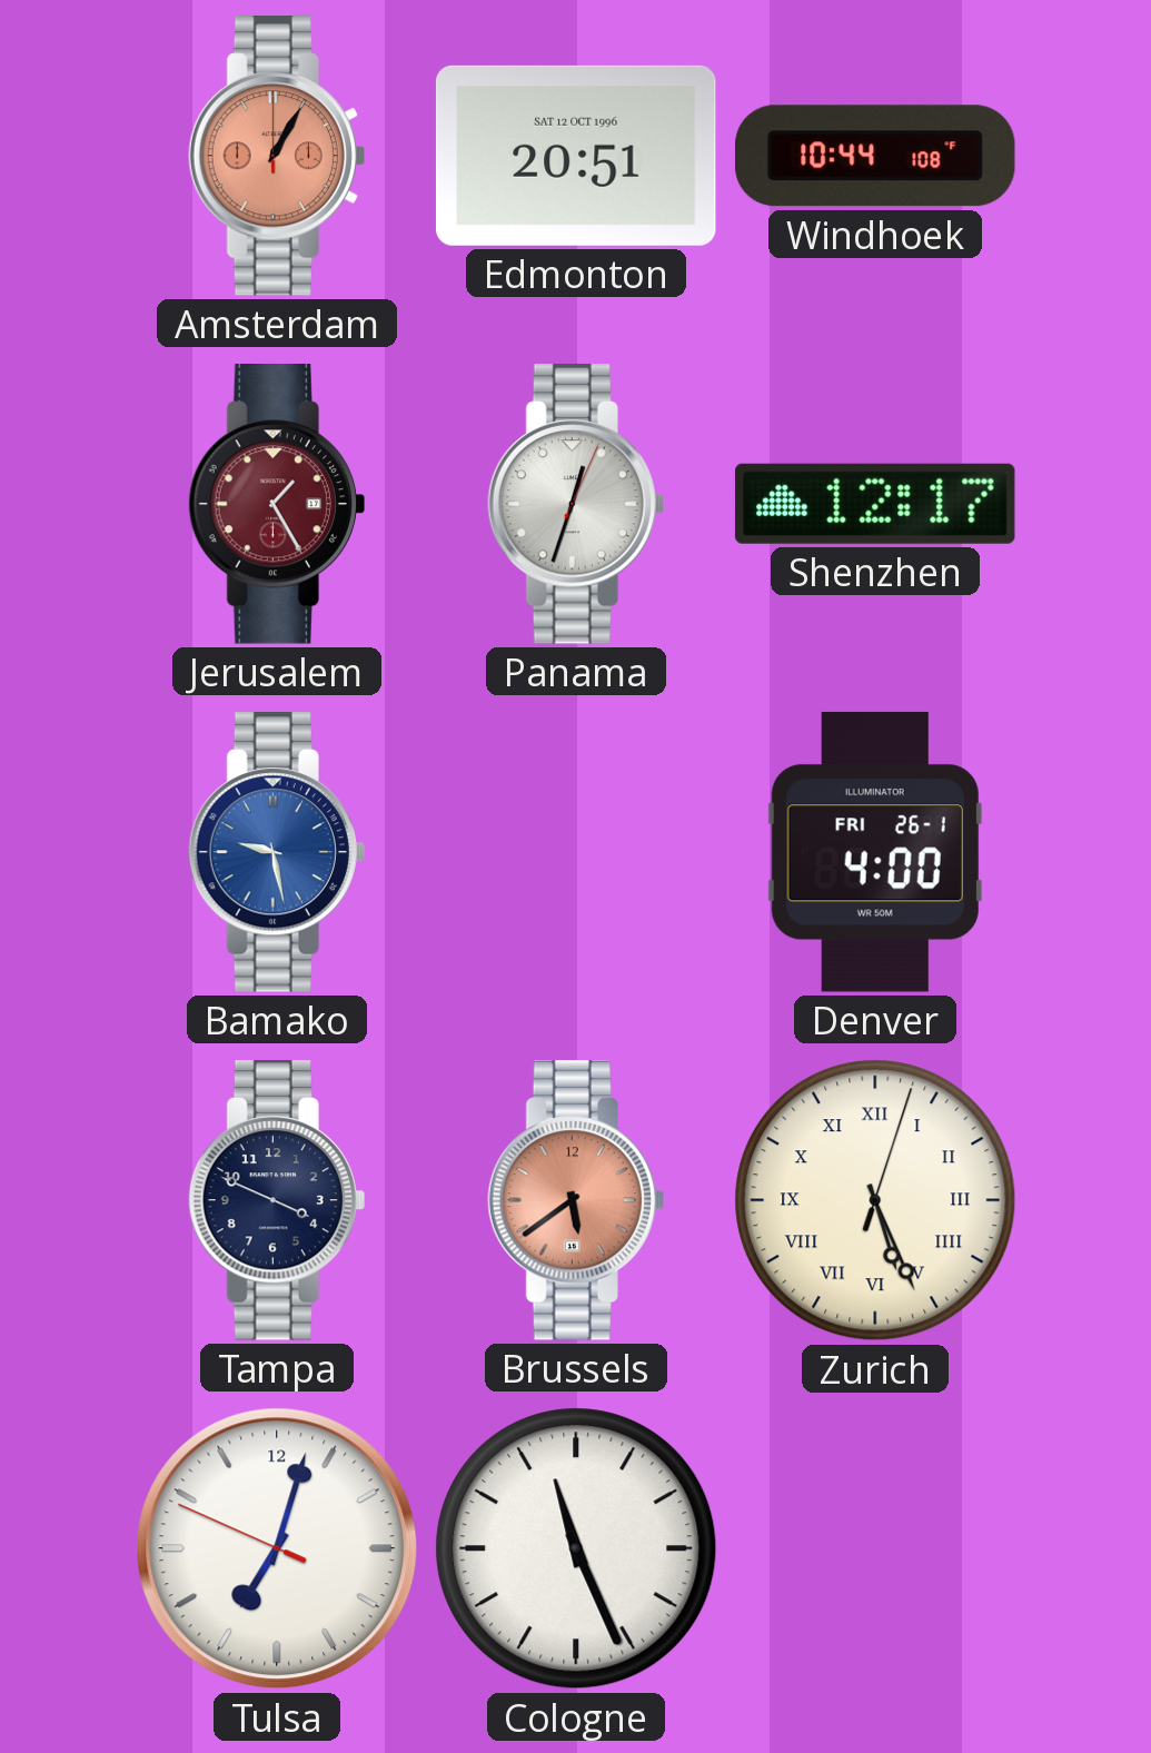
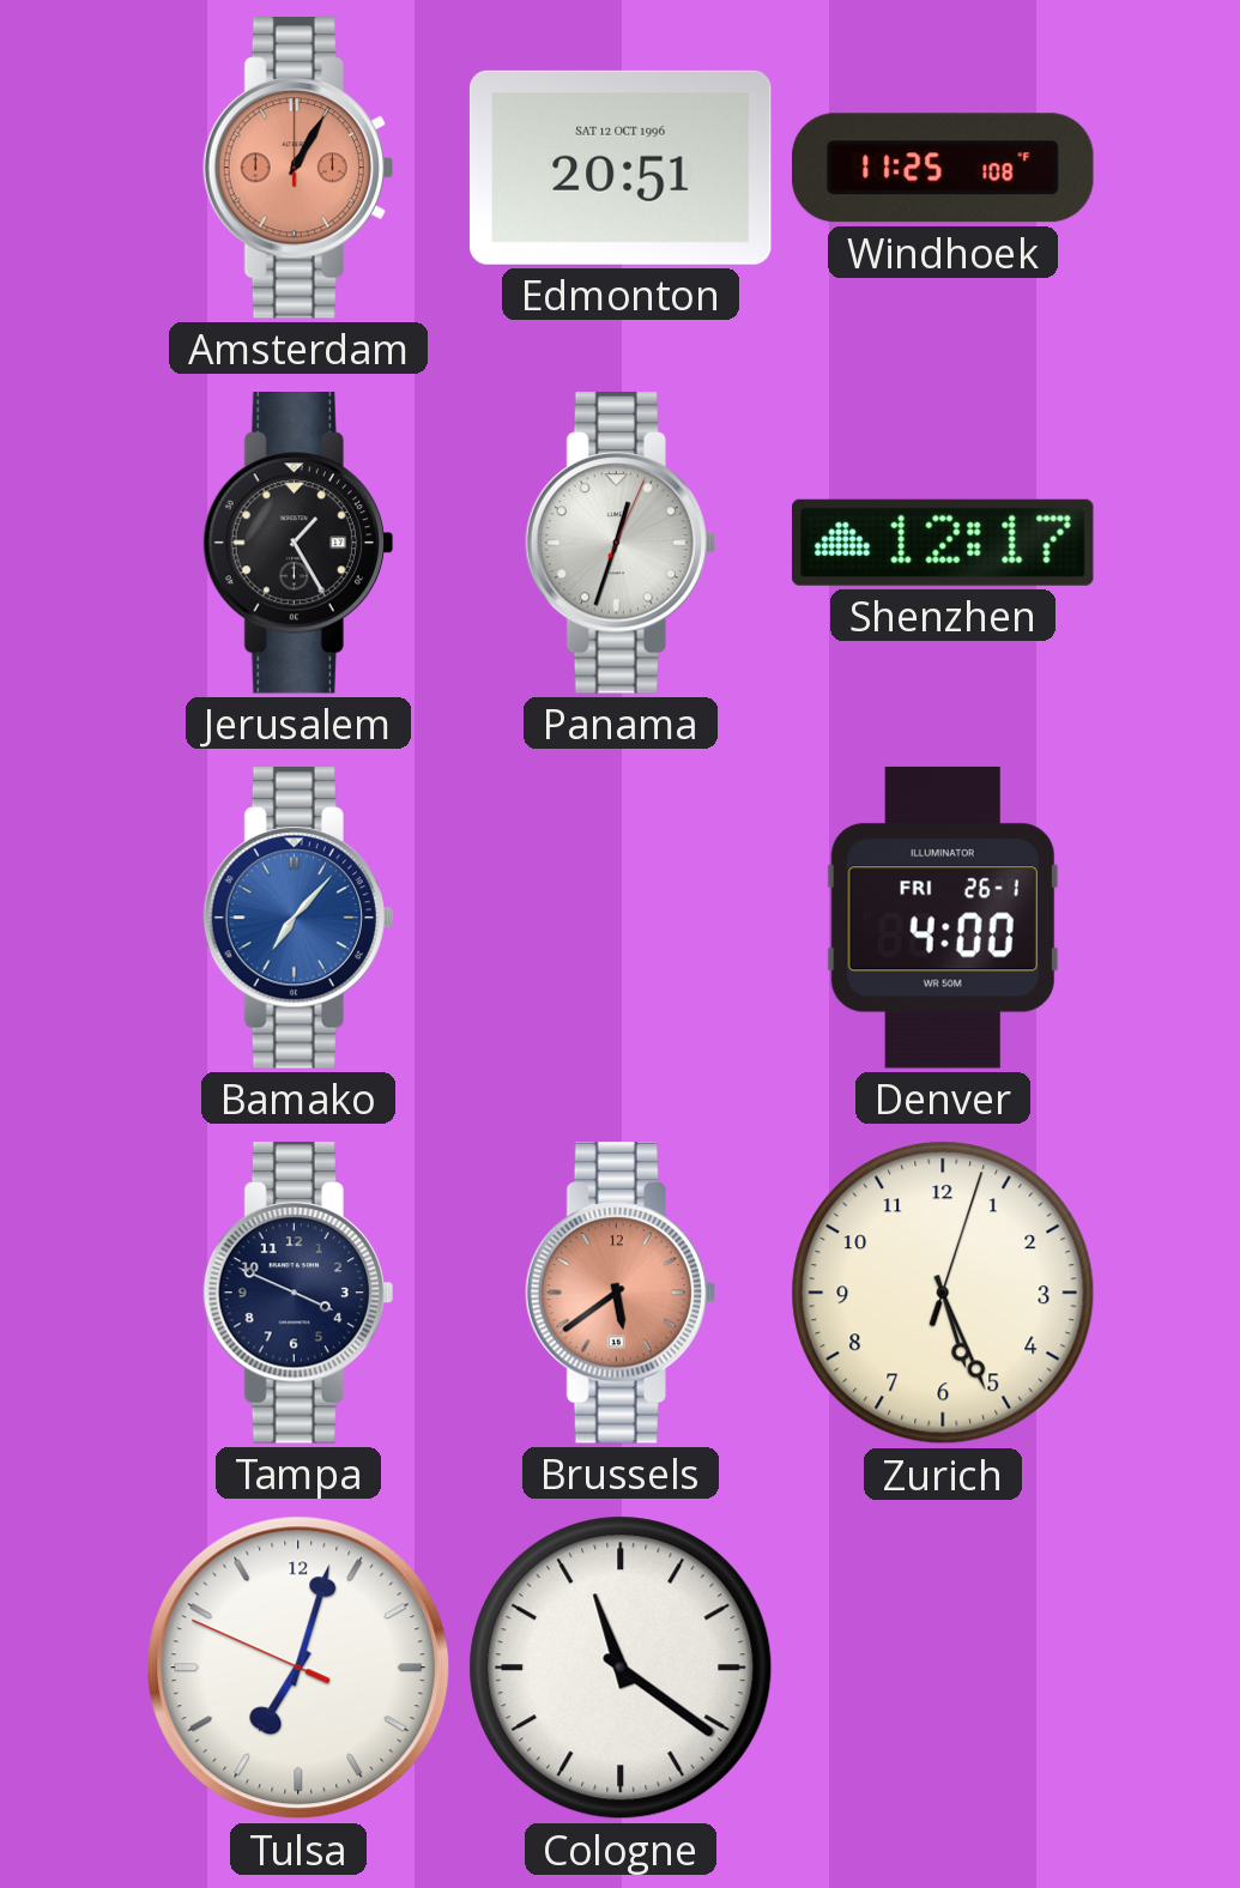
Windhoek: 10:44 -> 11:25 (944, 168)
Jerusalem dial: burgundy -> black (298, 544)
Bamako: 9:28 -> 7:07 (298, 919)
Zurich numerals: Roman -> Arabic (943, 1293)
Cologne: 11:26 -> 11:21 (621, 1668)
